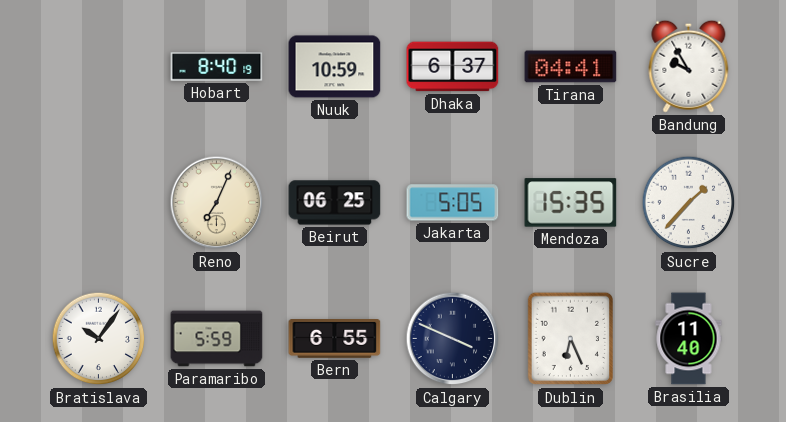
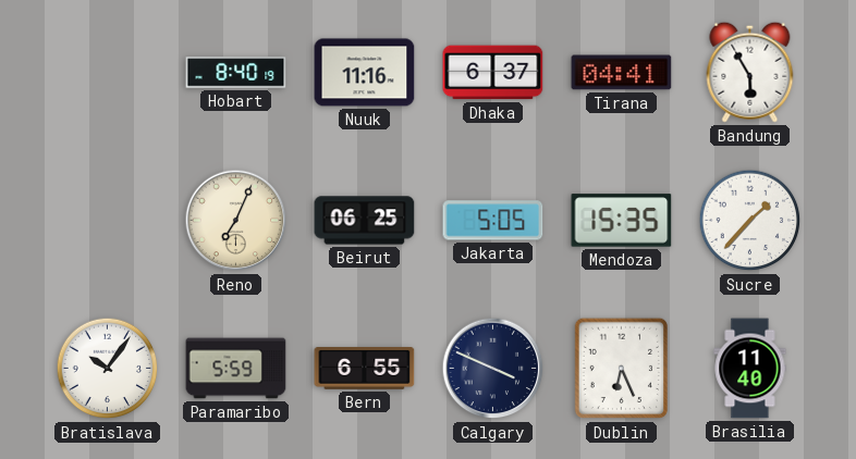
Nuuk: 10:59 -> 11:16 (365, 73)
Bandung: 9:55 -> 5:55 (750, 72)
